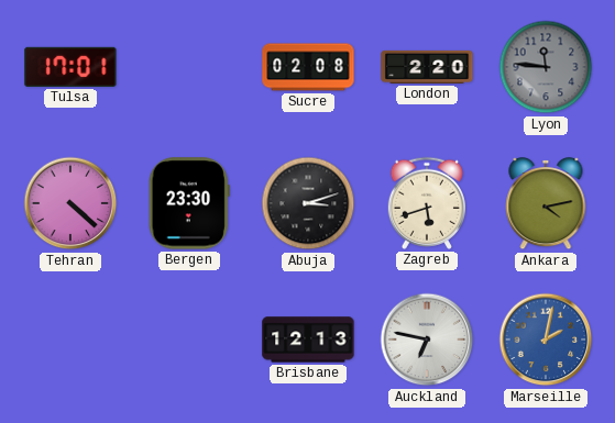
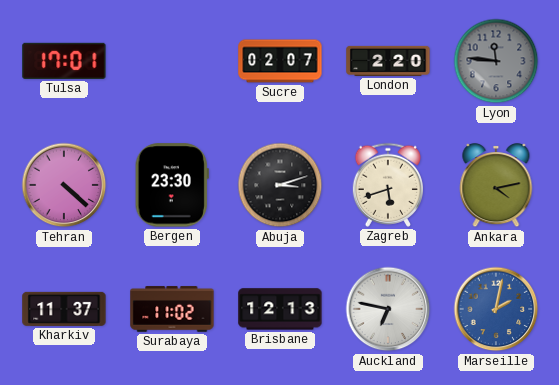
Sucre: 02:08 -> 02:07 (280, 61)
Kharkiv: none -> 11:37 (64, 309)
Surabaya: none -> 11:02 (172, 309)
